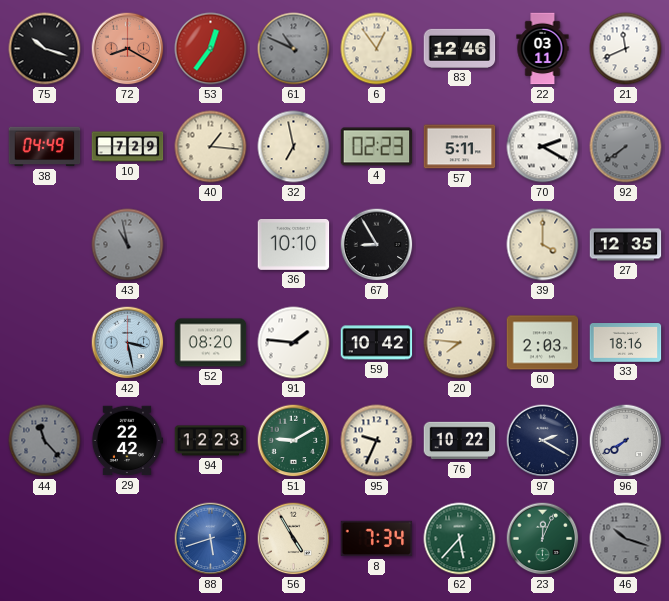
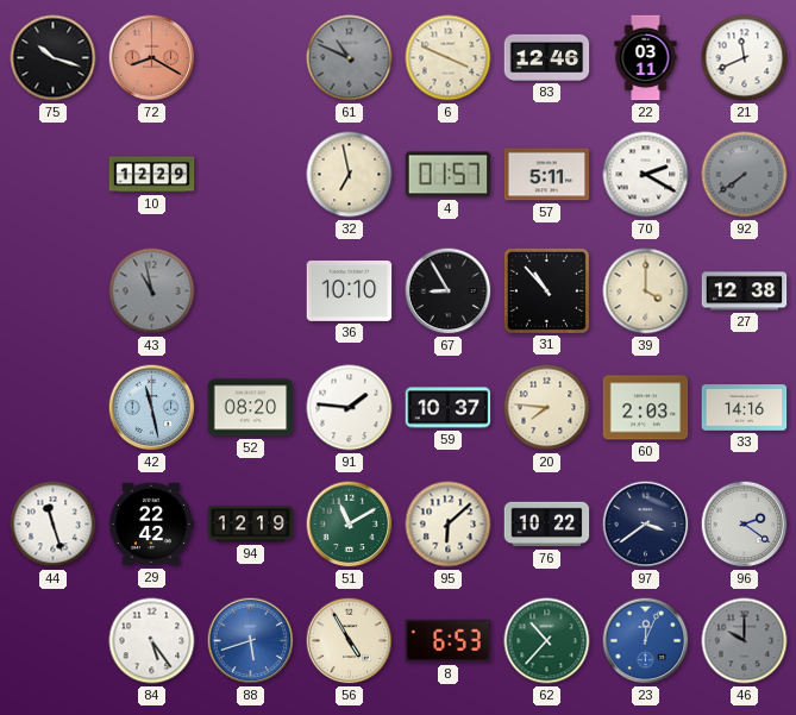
53: 12:36 -> none (211, 49)
6: 12:54 -> 3:49 (449, 58)
38: 04:49 -> none (45, 147)
10: 7:29 -> 12:29 (152, 175)
40: 1:16 -> none (211, 147)
4: 02:23 -> 01:57 (449, 175)
31: none -> 10:53 (546, 290)
27: 12:35 -> 12:38 (745, 291)
42: 3:28 -> 11:28 (152, 408)
59: 10:42 -> 10:37 (449, 408)
33: 18:16 -> 14:16 (745, 408)
44: 11:23 -> 11:27 (54, 525)
44 dial: grey -> white (54, 525)
94: 12:23 -> 12:19 (251, 525)
51: 9:10 -> 11:10 (350, 525)
95: 9:34 -> 6:08 (449, 525)
97: 2:20 -> 3:39 (646, 525)
96: 7:40 -> 2:21 (745, 525)
84: none -> 5:24 (152, 641)
8: 7:34 -> 6:53 (449, 641)
62: 5:37 -> 10:37 (547, 641)
23 dial: green -> blue (646, 641)
46: 10:18 -> 10:00 (745, 641)
